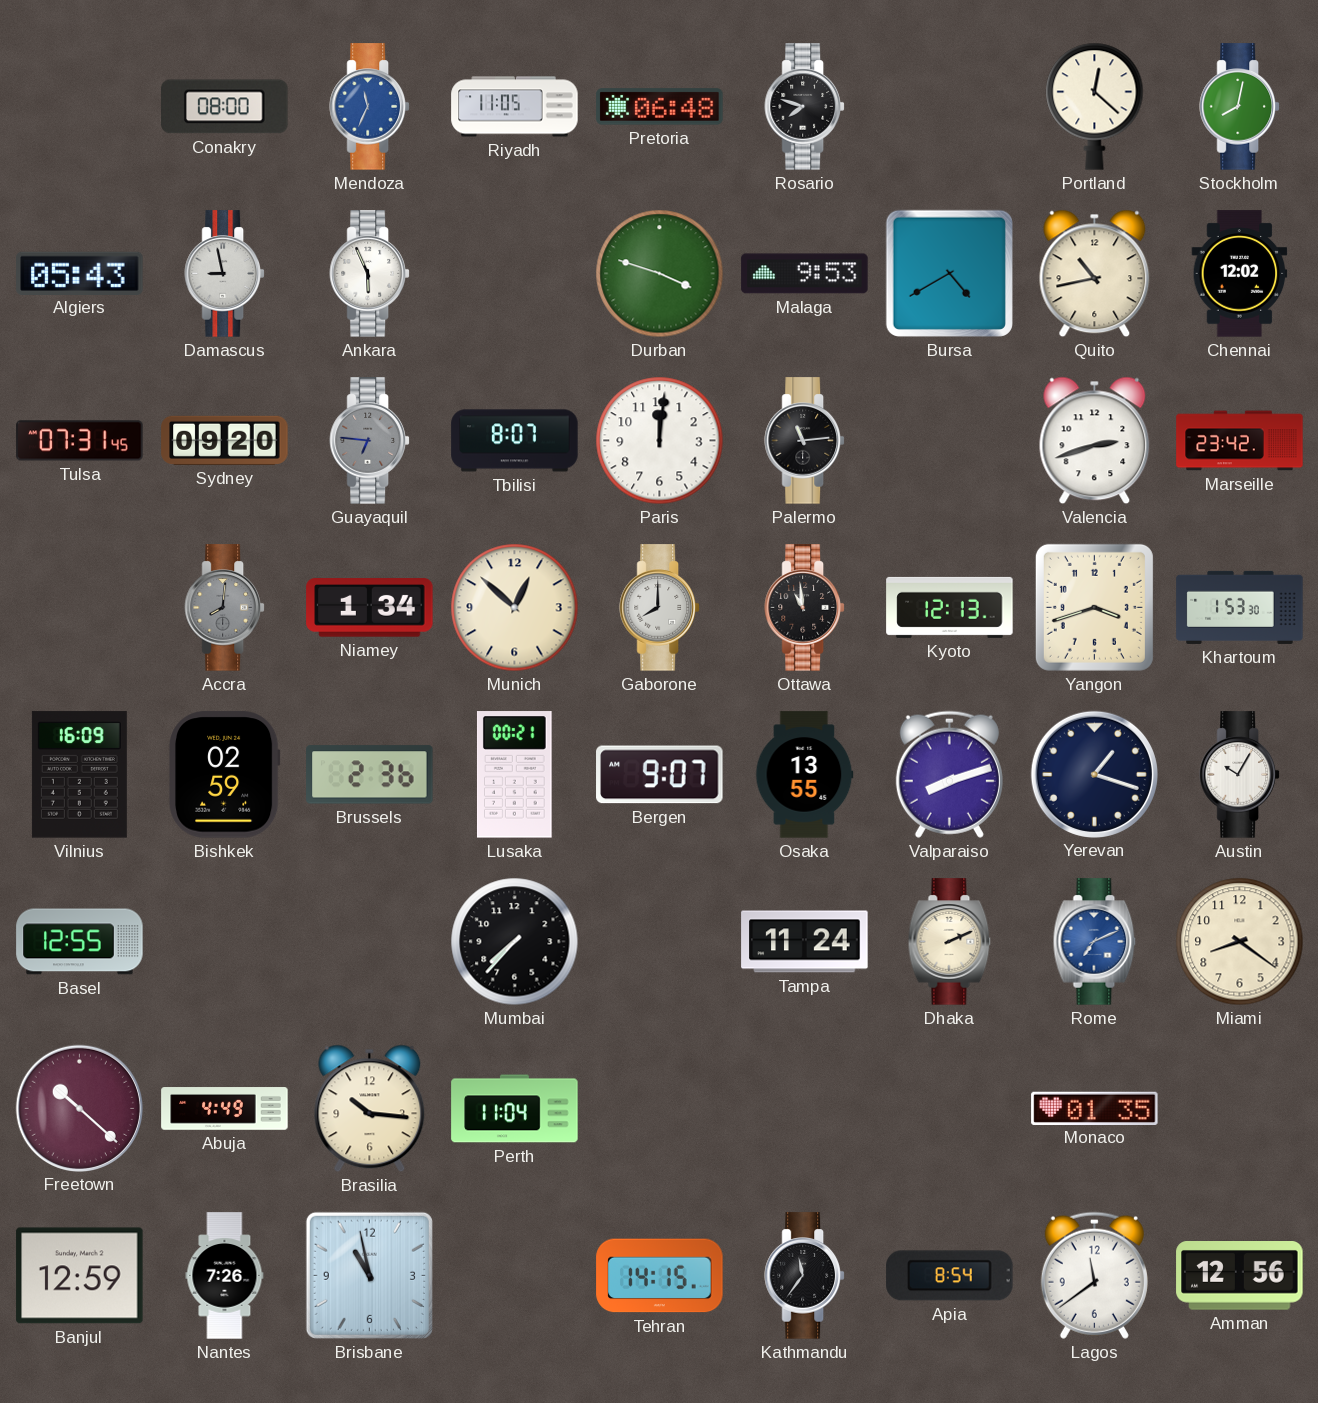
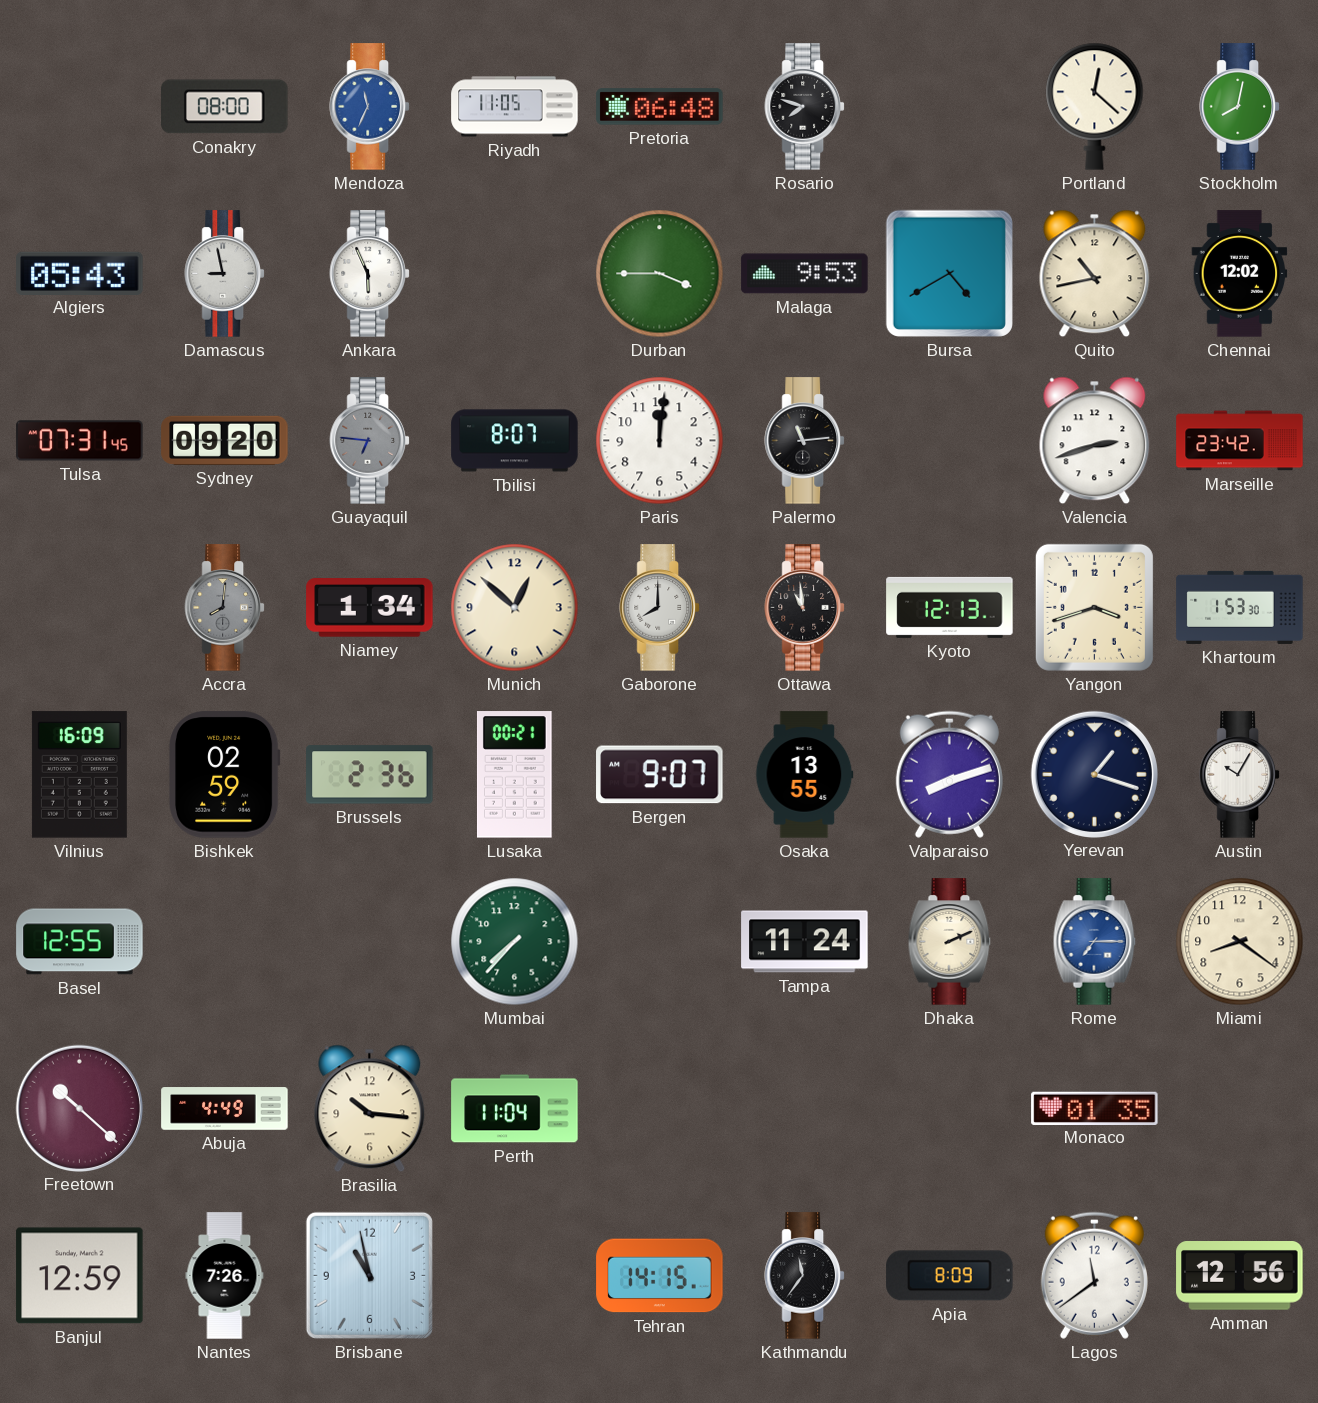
Durban: 3:48 -> 3:45 (660, 274)
Mumbai dial: black -> green (515, 942)
Rome: 7:11 -> 7:15 (1095, 942)
Apia: 8:54 -> 8:09 (950, 1276)
